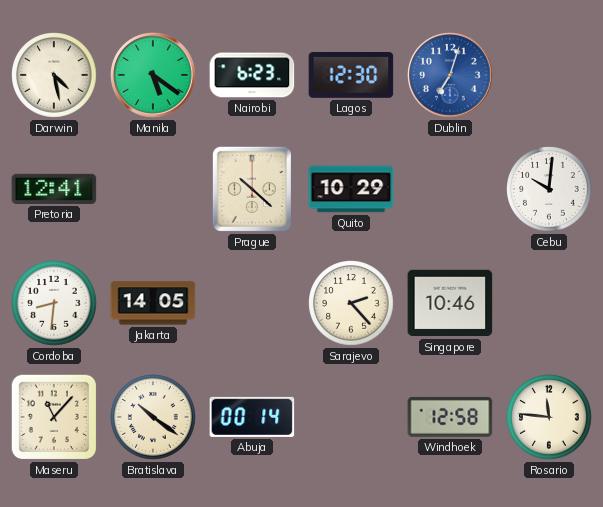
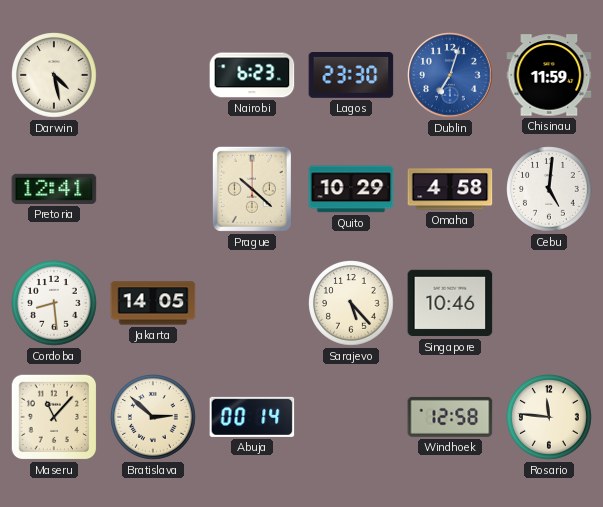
Manila: 5:21 -> none (153, 75)
Lagos: 12:30 -> 23:30 (351, 76)
Chisinau: none -> 11:59 (549, 75)
Omaha: none -> 4:58 (450, 189)
Cebu: 10:01 -> 5:01 (549, 189)
Cordoba: 8:31 -> 8:29 (54, 303)
Sarajevo: 2:23 -> 5:23 (351, 303)
Bratislava: 10:21 -> 2:52 (153, 417)
